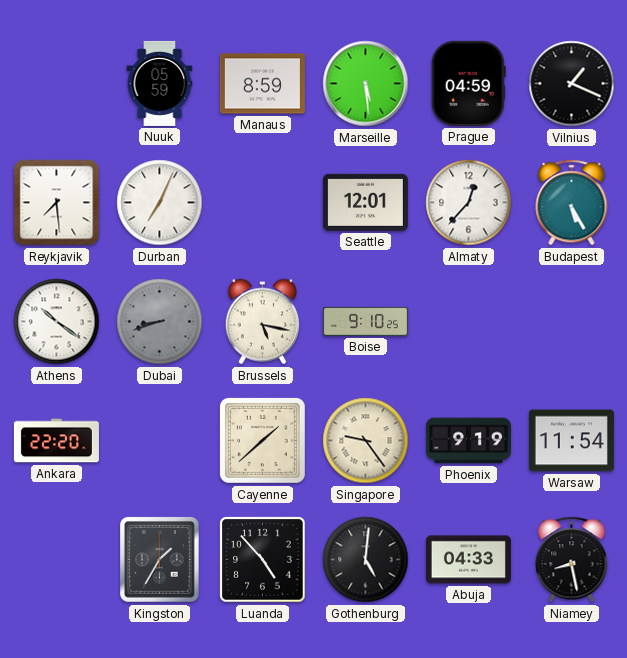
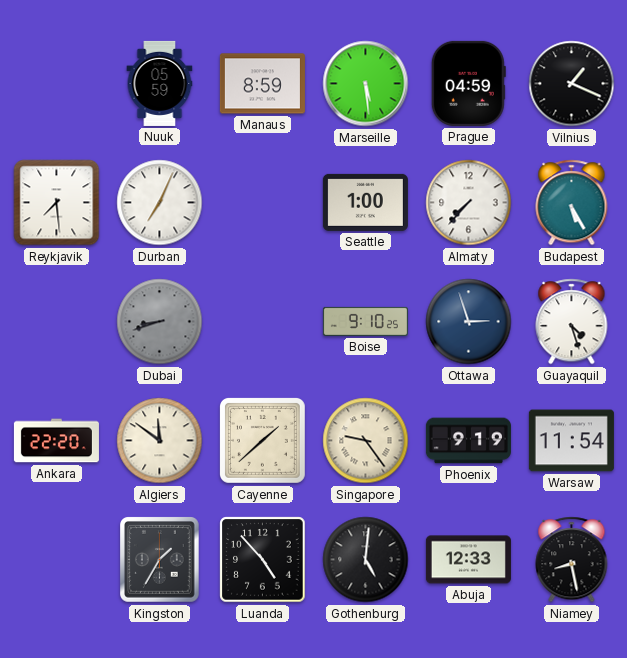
Seattle: 12:01 -> 1:00 (365, 202)
Almaty: 12:37 -> 7:37 (469, 203)
Athens: 10:21 -> none (57, 322)
Brussels: 5:17 -> none (262, 322)
Ottawa: none -> 2:57 (469, 322)
Guayaquil: none -> 4:27 (572, 322)
Algiers: none -> 11:51 (160, 441)
Abuja: 04:33 -> 12:33 (468, 560)
